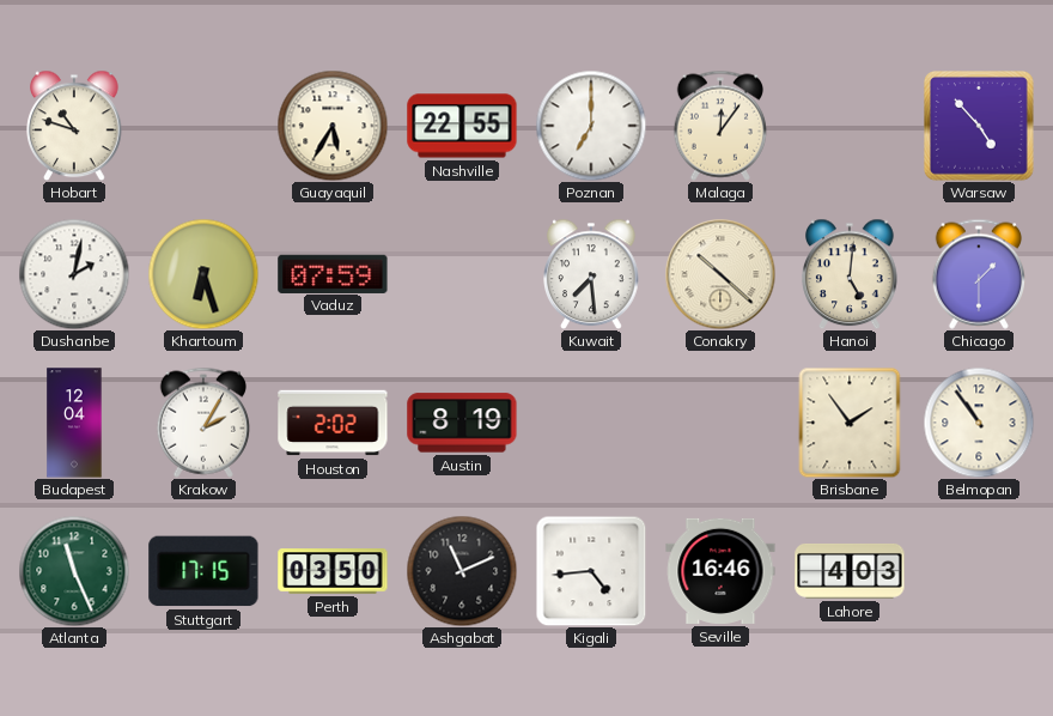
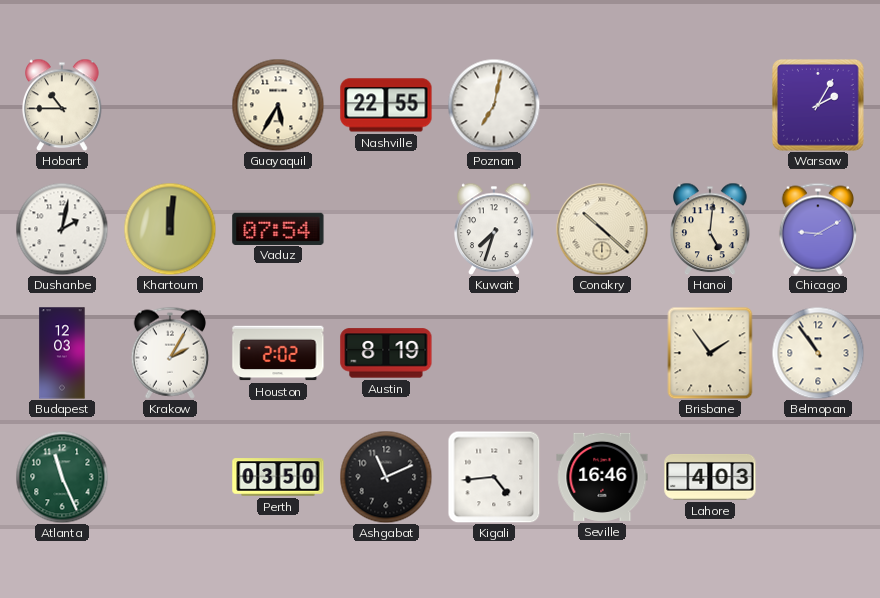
Hobart: 10:48 -> 10:45 (62, 105)
Poznan: 7:00 -> 7:02 (494, 105)
Malaga: 12:06 -> none (719, 126)
Warsaw: 4:53 -> 2:05 (819, 106)
Khartoum: 6:27 -> 12:01 (170, 229)
Vaduz: 07:59 -> 07:54 (278, 228)
Kuwait: 7:29 -> 7:33 (494, 229)
Chicago: 1:30 -> 9:10 (817, 229)
Budapest: 12:04 -> 12:03 (62, 353)
Stuttgart: 17:15 -> none (203, 571)
